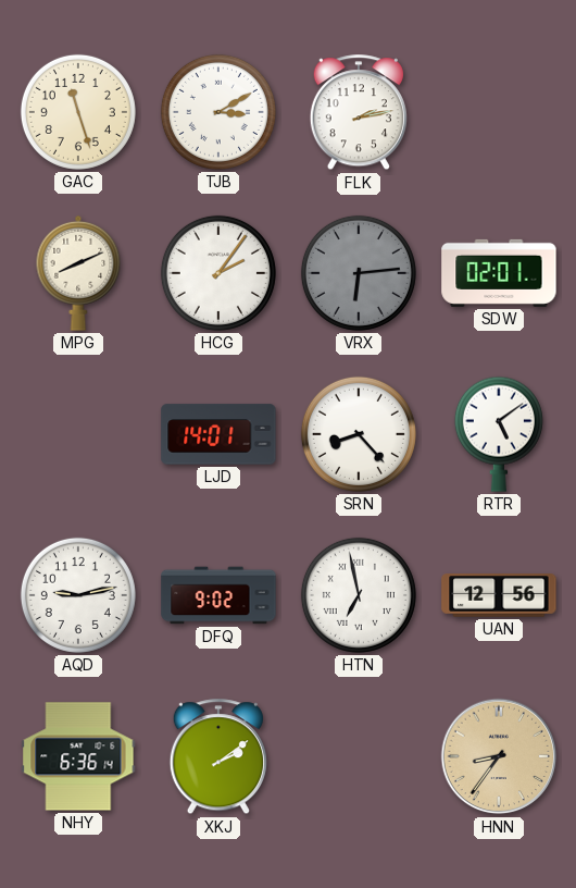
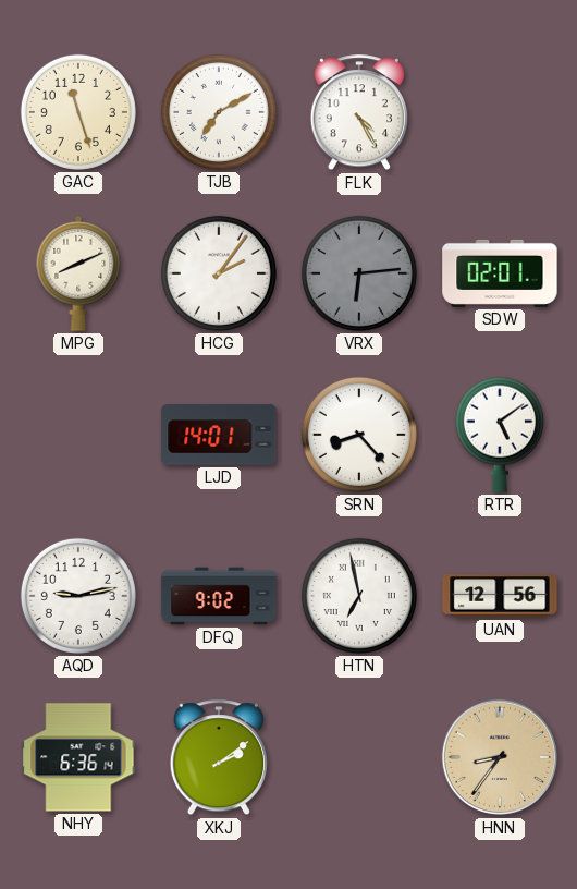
TJB: 3:10 -> 7:10 (219, 112)
FLK: 2:13 -> 4:25 (359, 113)
